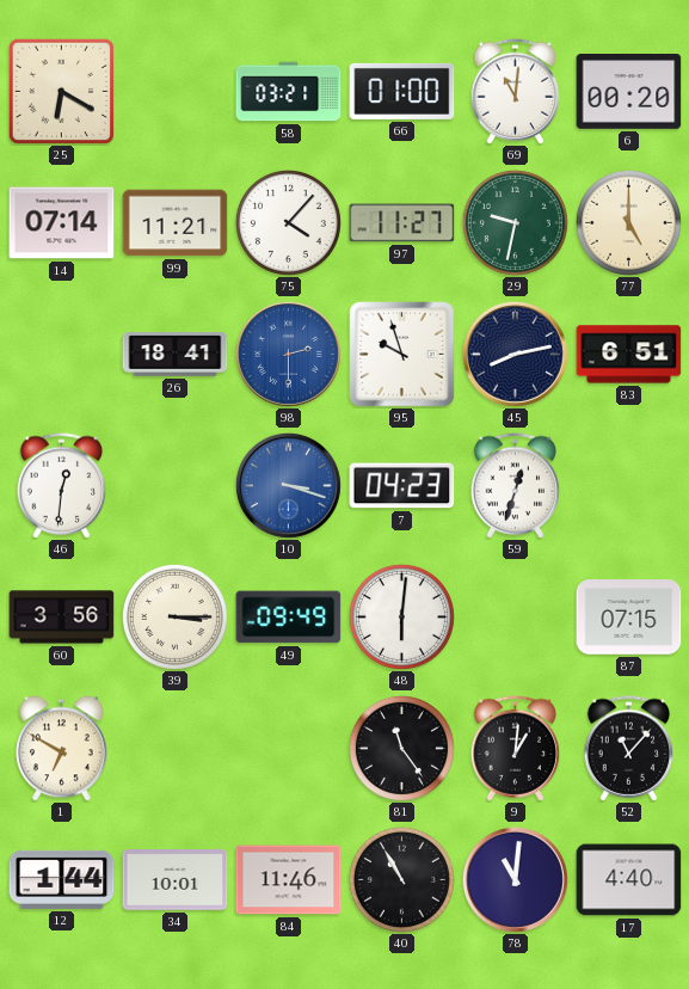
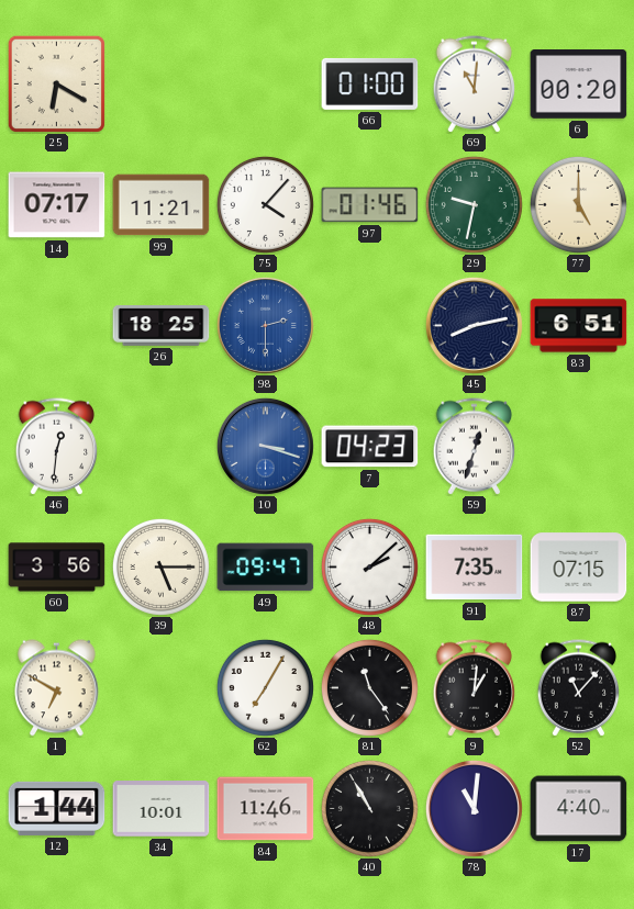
58: 03:21 -> none (289, 92)
14: 07:14 -> 07:17 (57, 205)
97: 11:27 -> 01:46 (370, 205)
26: 18:41 -> 18:25 (162, 326)
95: 9:57 -> none (402, 355)
39: 3:15 -> 5:15 (160, 566)
49: 09:49 -> 09:47 (266, 568)
48: 6:01 -> 2:08 (369, 566)
91: none -> 7:35 (475, 568)
62: none -> 7:05 (265, 687)
